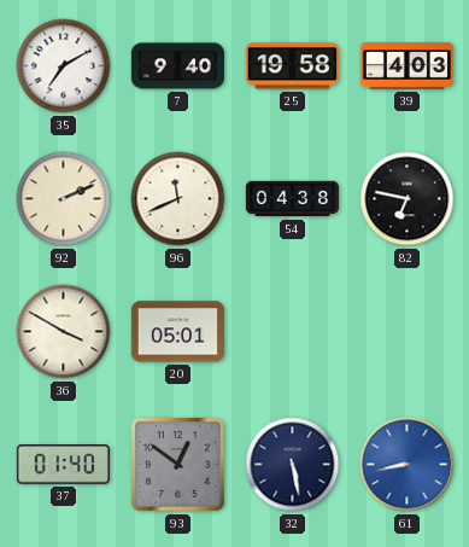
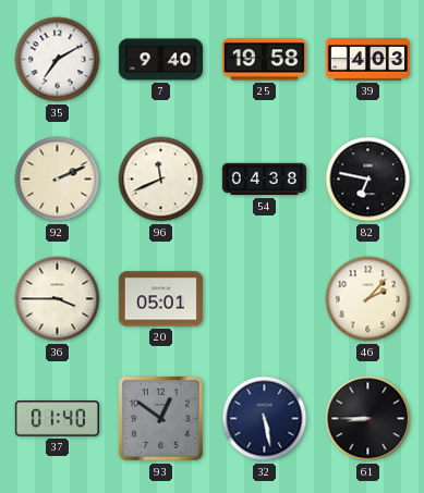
36: 3:50 -> 3:45 (58, 299)
46: none -> 2:07 (368, 299)
61: 8:43 -> 8:45 (368, 419)
61 dial: blue -> black (368, 419)
